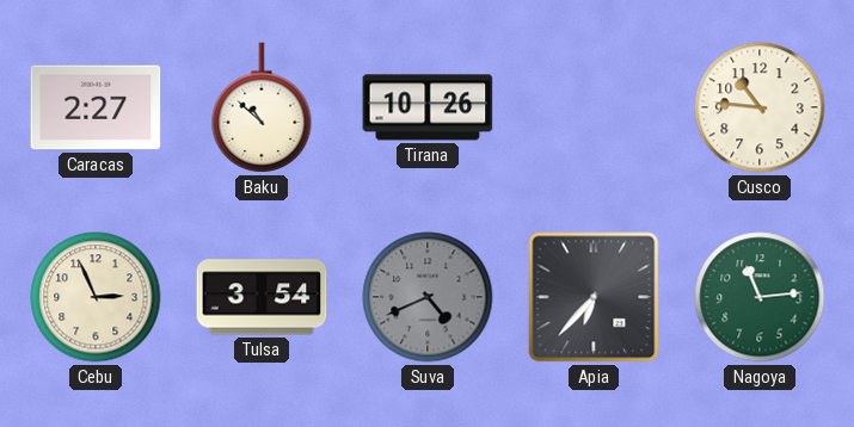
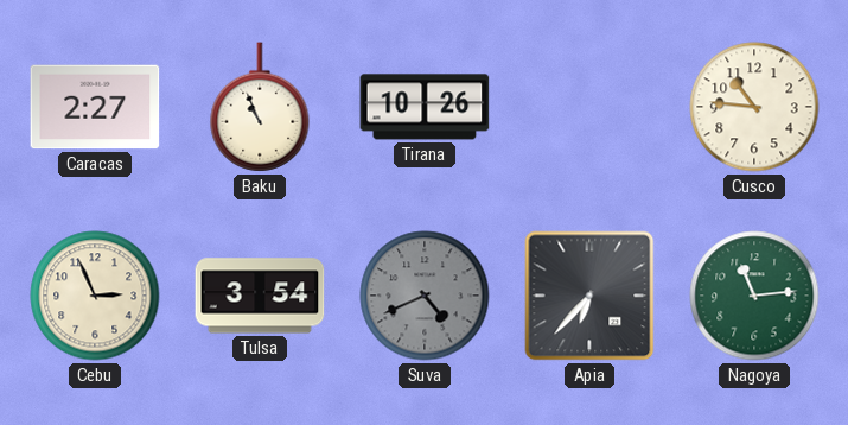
Baku: 10:52 -> 10:56 (260, 107)
